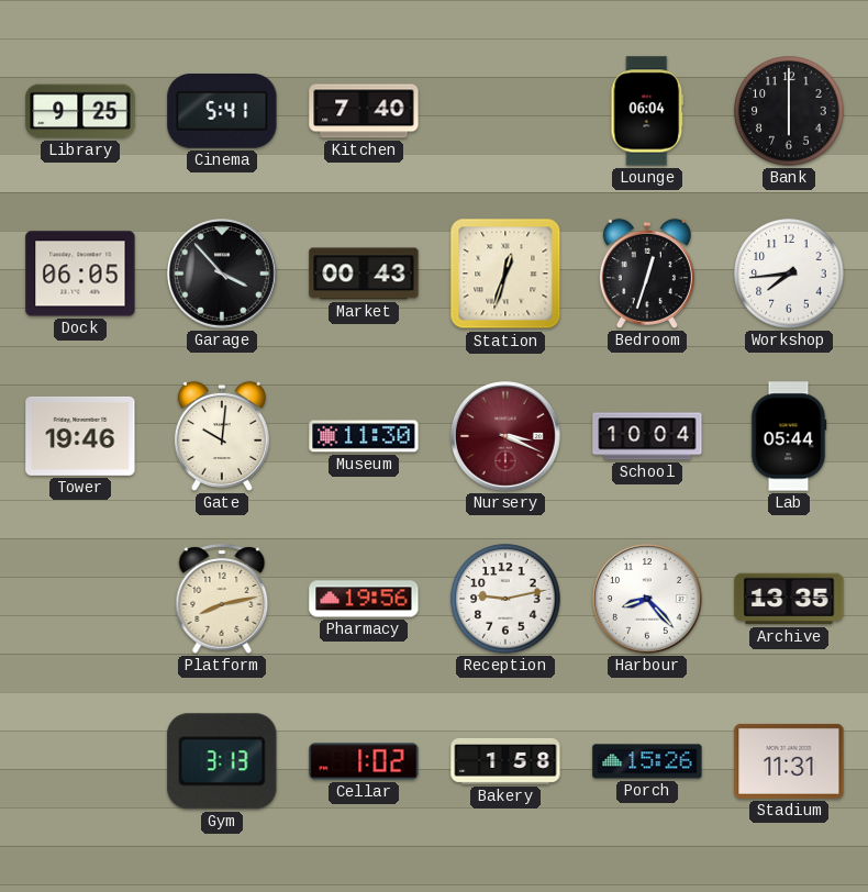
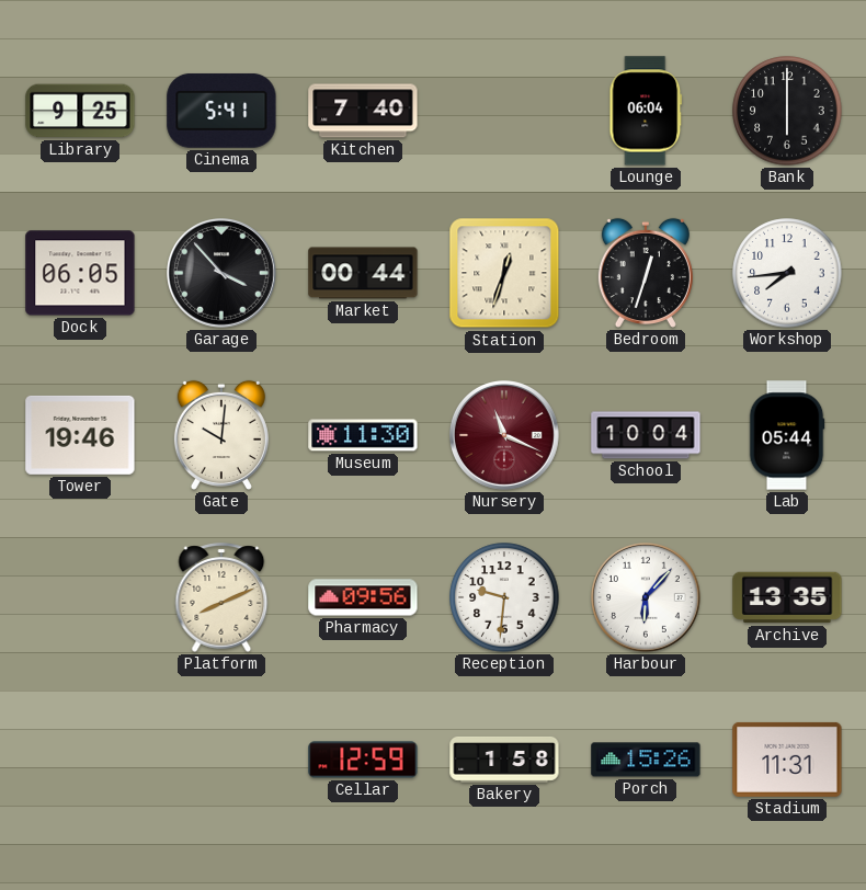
Market: 00:43 -> 00:44 (363, 273)
Nursery: 3:19 -> 11:19 (505, 436)
Platform: 8:13 -> 8:11 (221, 597)
Pharmacy: 19:56 -> 09:56 (363, 597)
Reception: 9:13 -> 9:31 (504, 597)
Harbour: 8:23 -> 6:07 (647, 598)
Gym: 3:13 -> none (222, 761)
Cellar: 1:02 -> 12:59 (363, 760)
